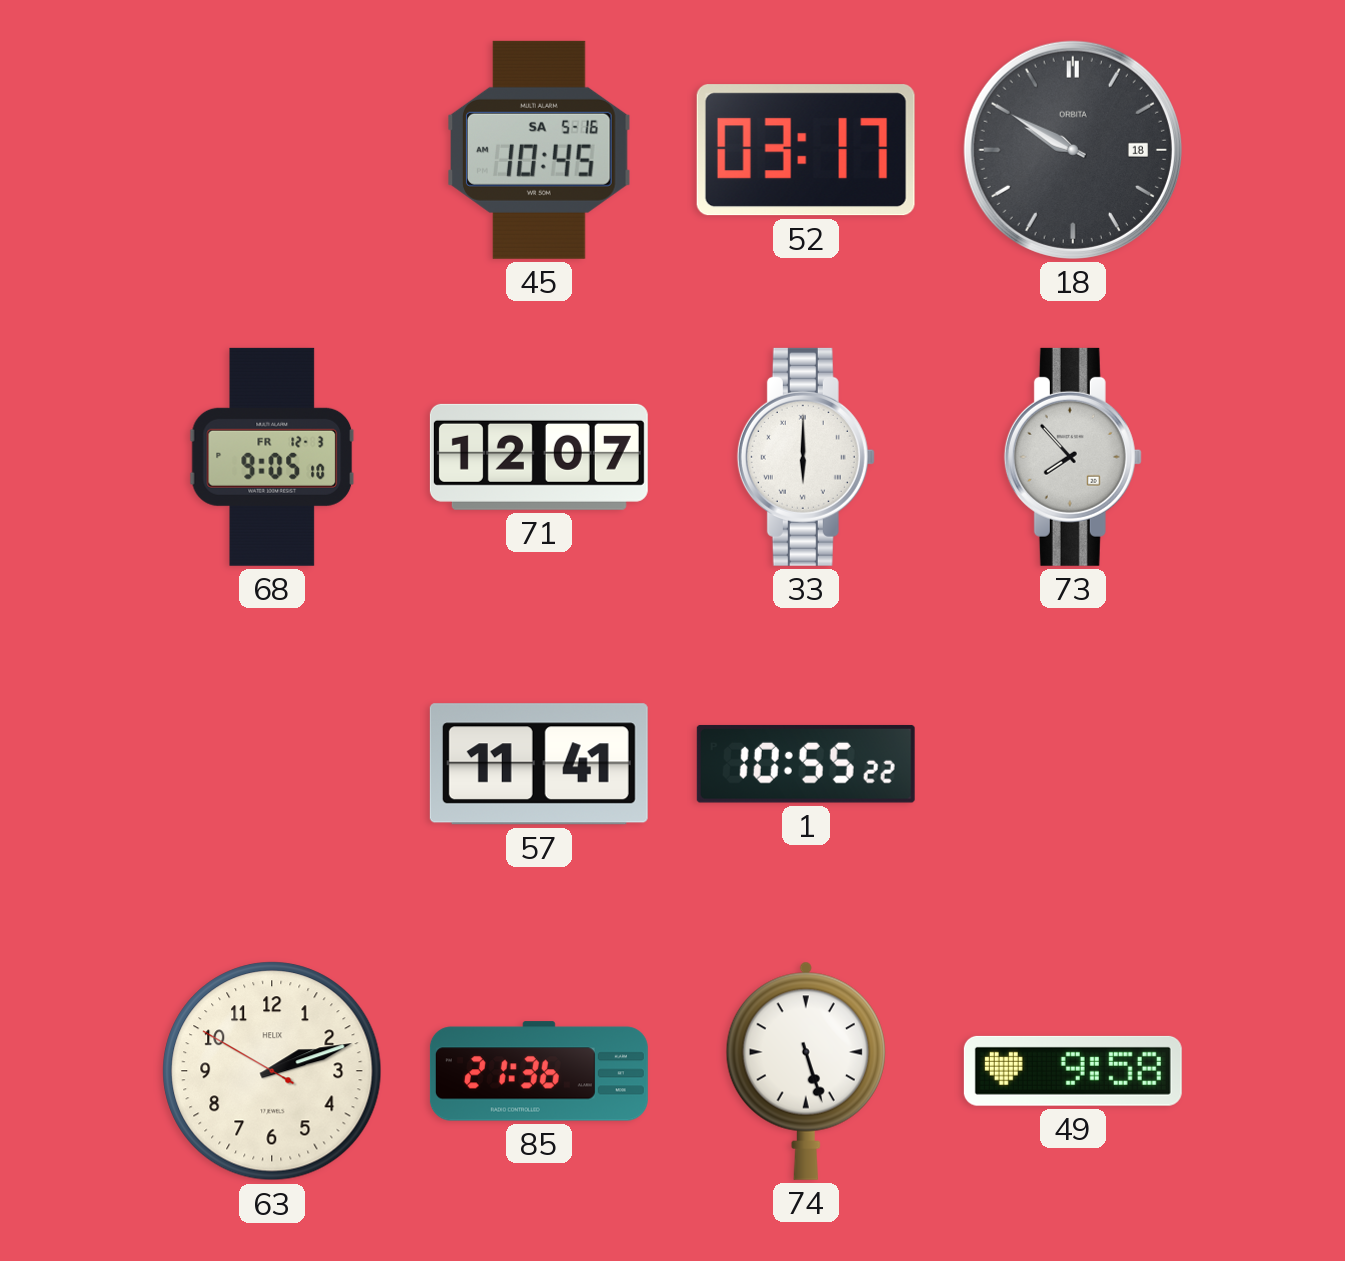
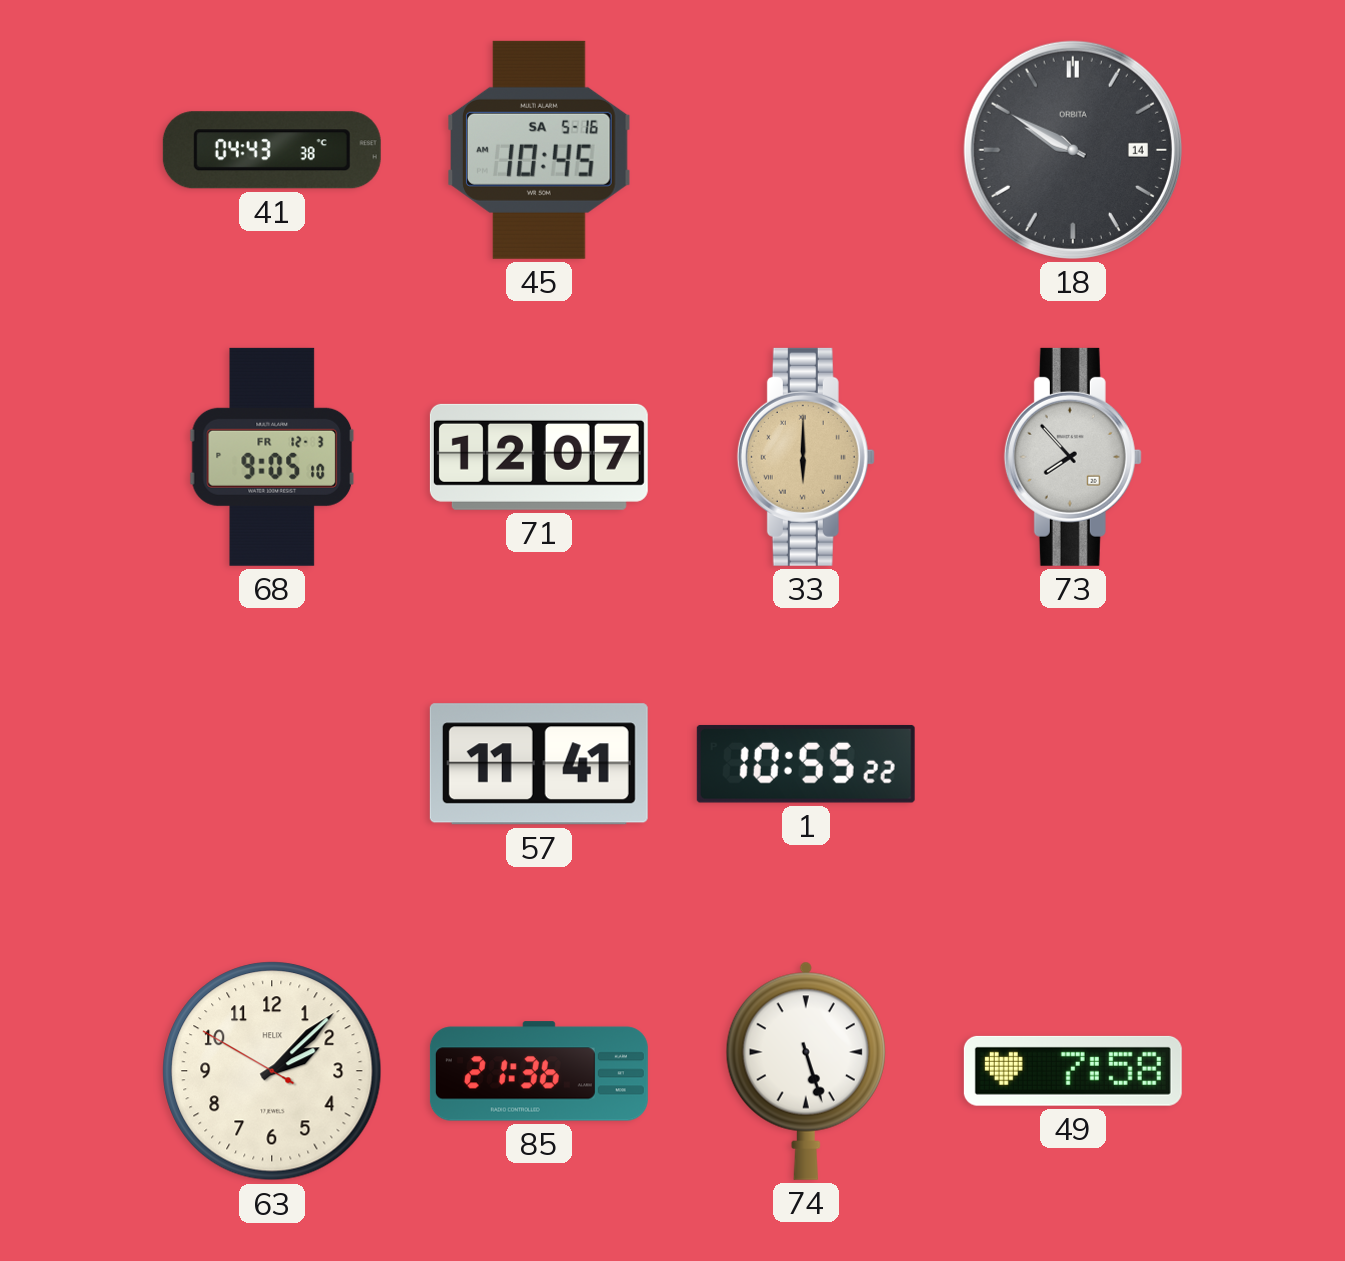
41: none -> 04:43 (272, 150)
52: 03:17 -> none (806, 150)
18 date: 18 -> 14 (1073, 150)
33 dial: white -> champagne (806, 457)
63: 2:11 -> 2:07 (272, 1071)
49: 9:58 -> 7:58 (1073, 1071)
